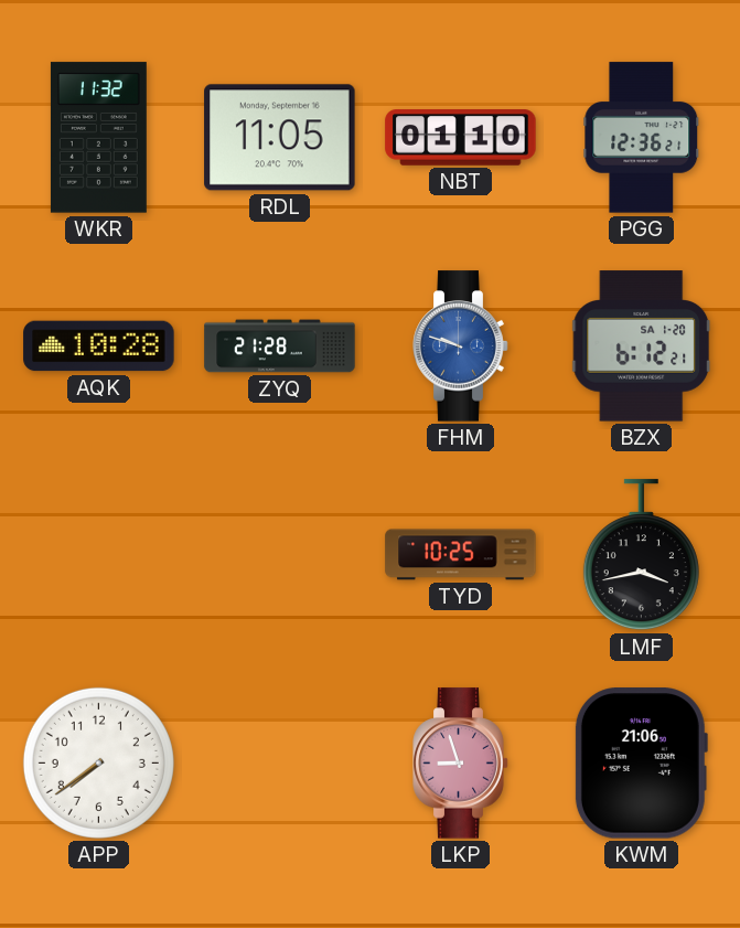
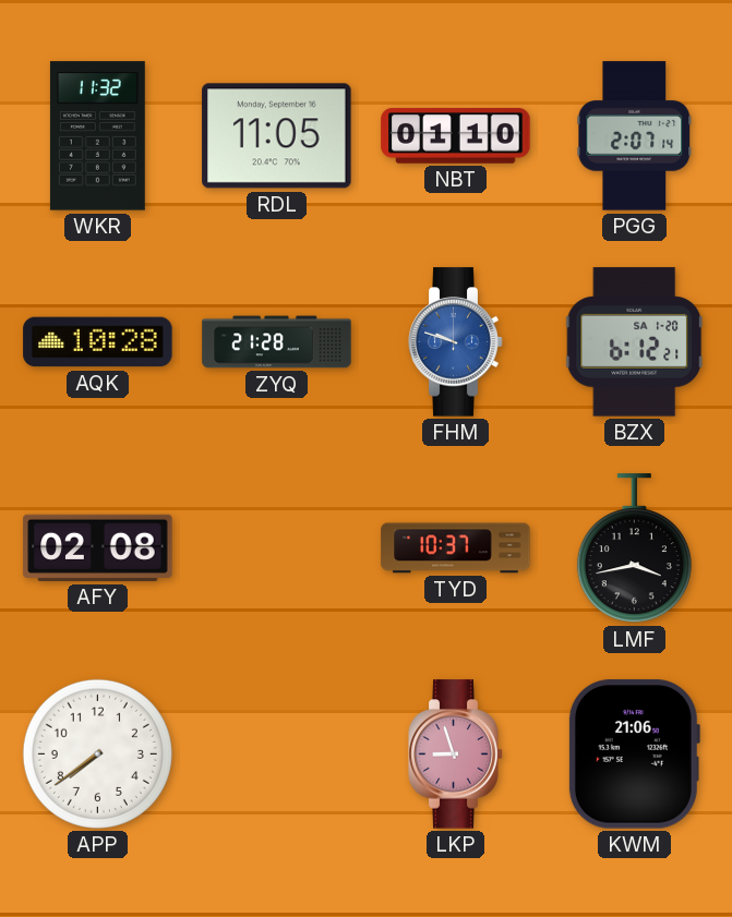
PGG: 12:36 -> 2:07 (635, 136)
AFY: none -> 02:08 (98, 547)
TYD: 10:25 -> 10:37 (456, 548)
